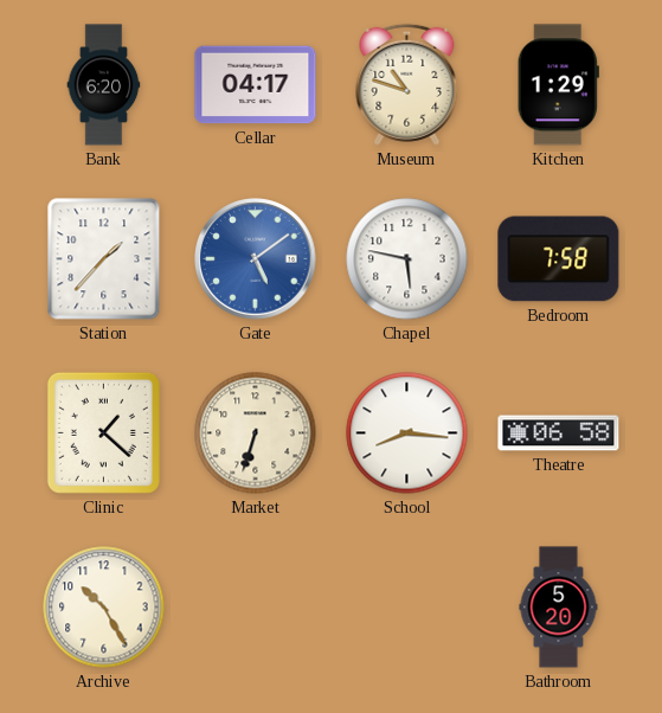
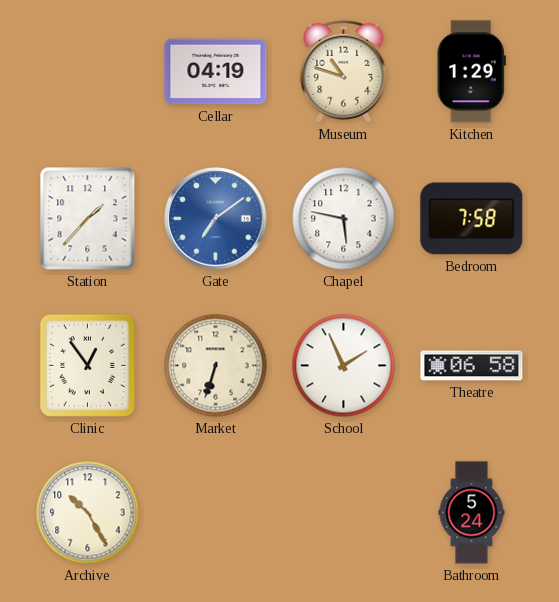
Bank: 6:20 -> none (104, 85)
Cellar: 04:17 -> 04:19 (216, 72)
Gate: 5:09 -> 7:09 (216, 219)
Clinic: 1:22 -> 12:54 (87, 365)
School: 8:16 -> 1:56 (344, 366)
Bathroom: 5:20 -> 5:24 (472, 513)
